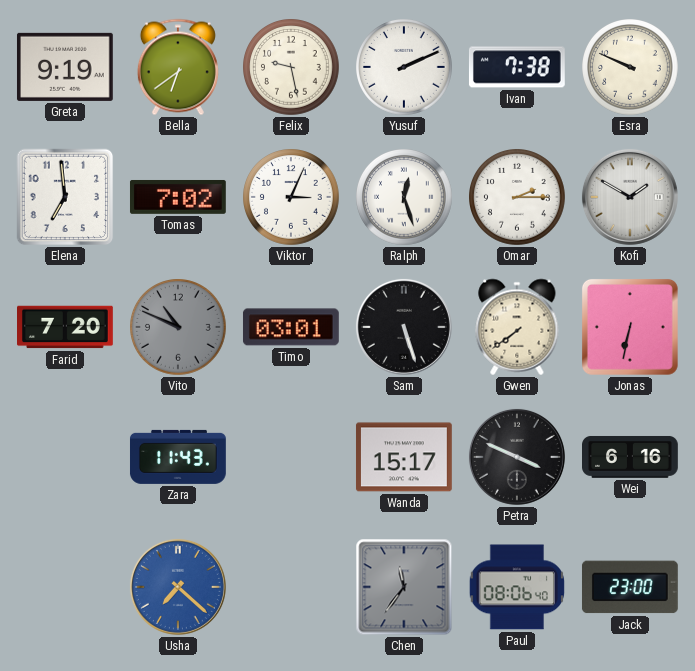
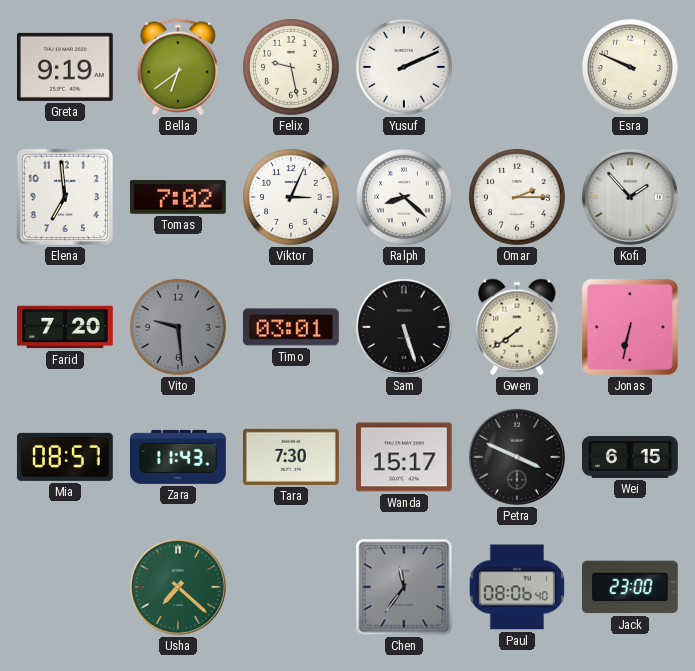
Ivan: 7:38 -> none (517, 67)
Ralph: 12:27 -> 8:22 (405, 198)
Kofi: 1:50 -> 1:53 (630, 197)
Vito: 10:49 -> 9:29 (179, 328)
Mia: none -> 08:57 (65, 457)
Tara: none -> 7:30 (291, 457)
Wei: 6:16 -> 6:15 (631, 457)
Usha dial: blue -> green (178, 587)
